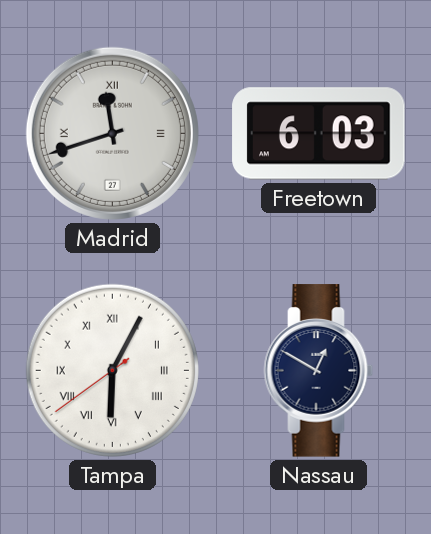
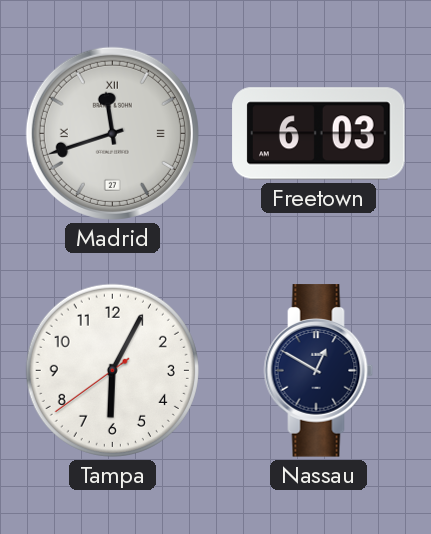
Tampa numerals: Roman -> Arabic (112, 370)
